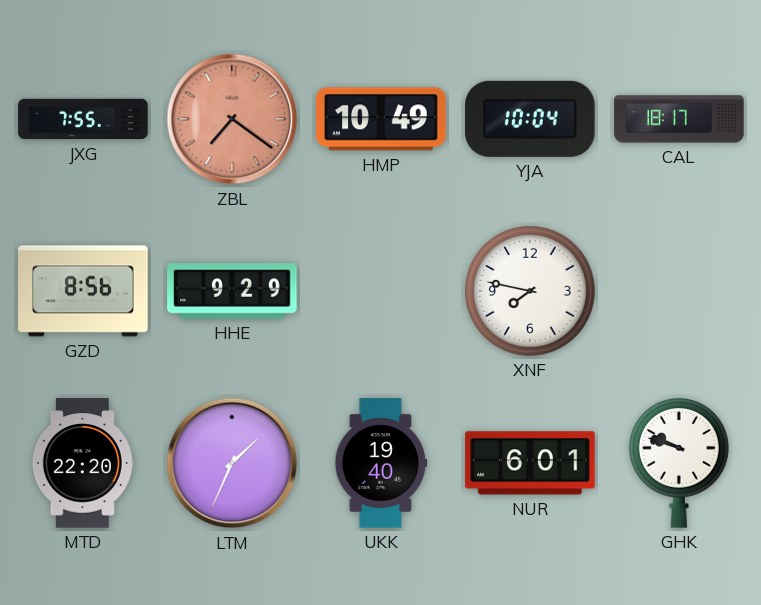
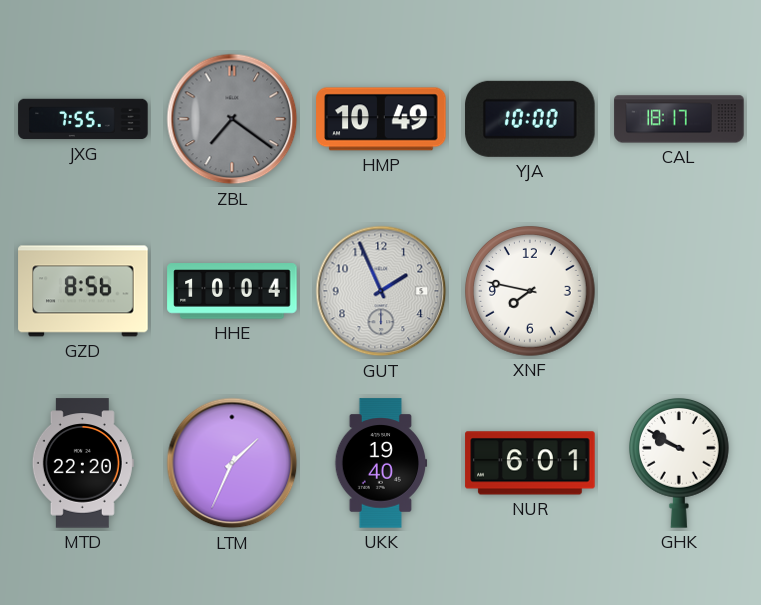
ZBL dial: salmon -> grey (232, 119)
YJA: 10:04 -> 10:00 (530, 119)
HHE: 9:29 -> 10:04 (232, 291)
GUT: none -> 1:56 (381, 291)
GHK: 9:48 -> 9:50 (679, 463)
